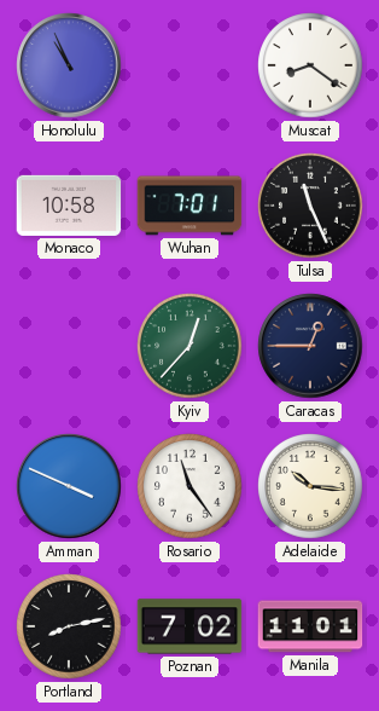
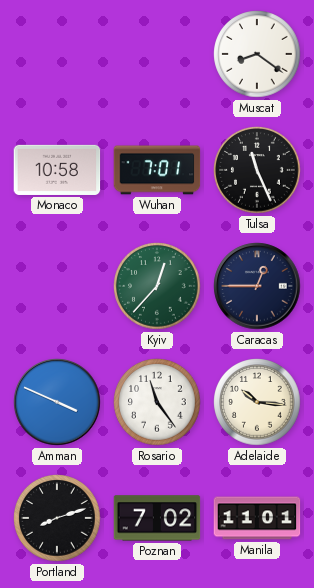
Honolulu: 10:56 -> none (69, 65)
Portland: 8:13 -> 8:12 (57, 518)
